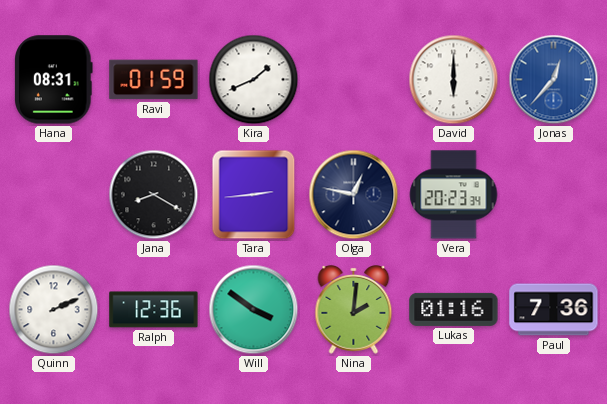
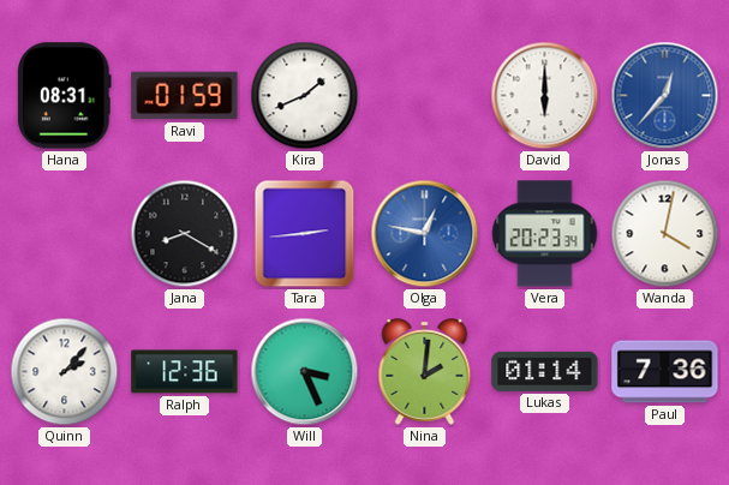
Olga dial: navy -> blue (425, 234)
Wanda: none -> 4:02 (665, 234)
Quinn: 2:11 -> 2:07 (65, 372)
Will: 3:51 -> 3:26 (305, 372)
Lukas: 01:16 -> 01:14 (545, 371)
